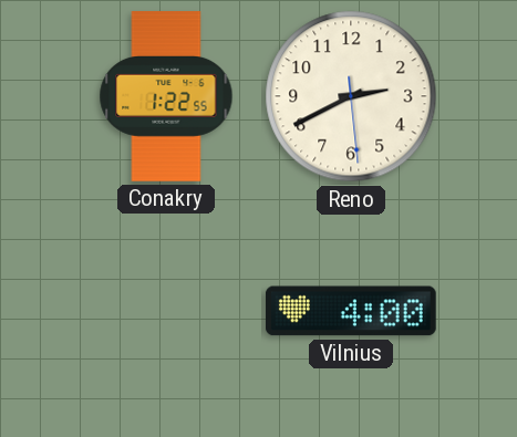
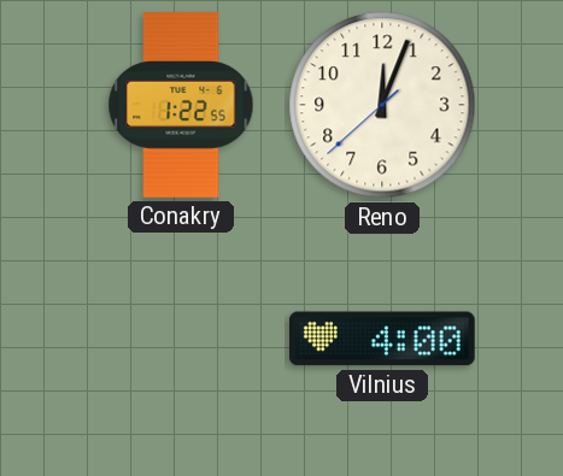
Reno: 2:40 -> 12:03 (382, 105)
